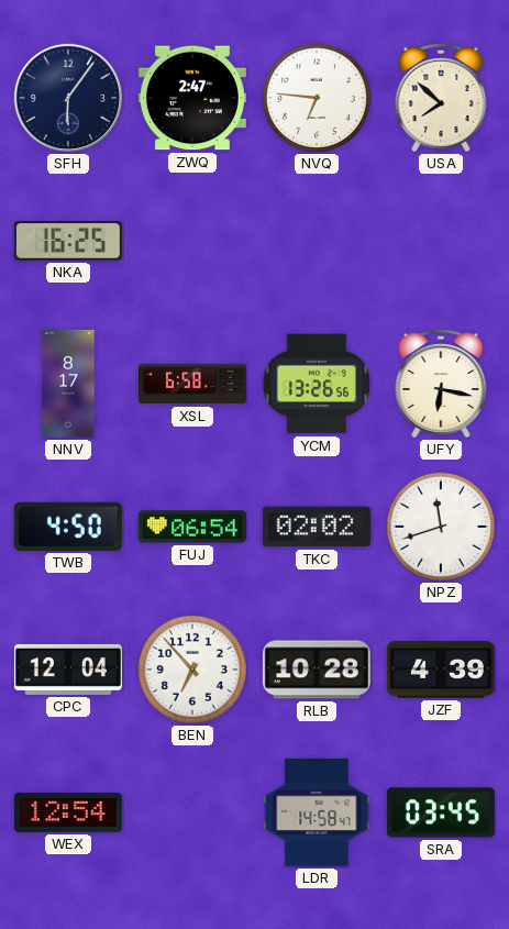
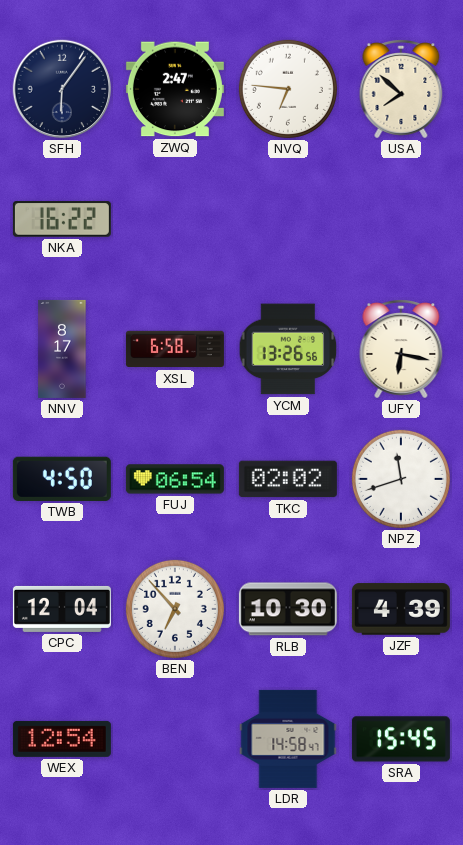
NKA: 16:25 -> 16:22 (62, 219)
RLB: 10:28 -> 10:30 (288, 609)
SRA: 03:45 -> 15:45 (401, 739)
